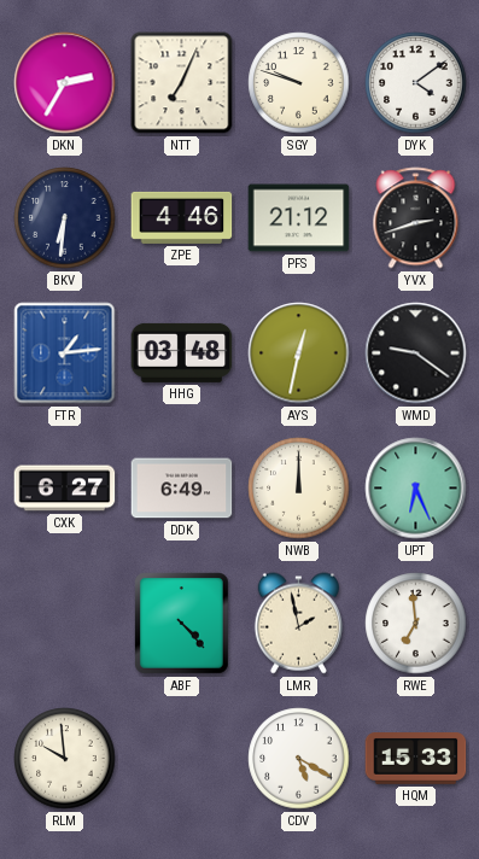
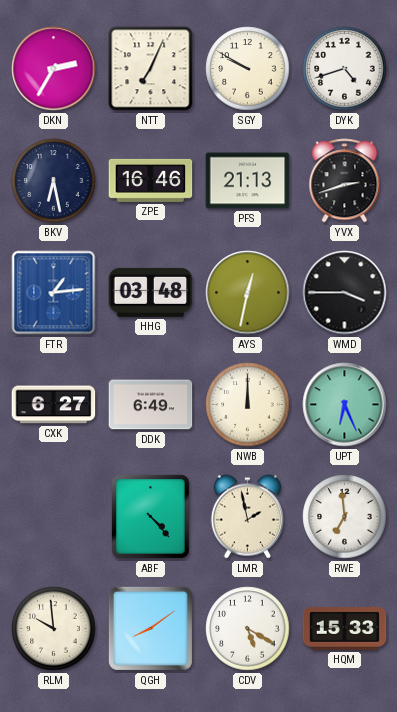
SGY: 9:48 -> 9:50 (248, 69)
DYK: 4:09 -> 4:42 (345, 69)
BKV: 6:31 -> 6:28 (54, 181)
ZPE: 4:46 -> 16:46 (151, 180)
PFS: 21:12 -> 21:13 (248, 181)
WMD: 9:21 -> 3:45 (345, 293)
QGH: none -> 8:09 (150, 628)
